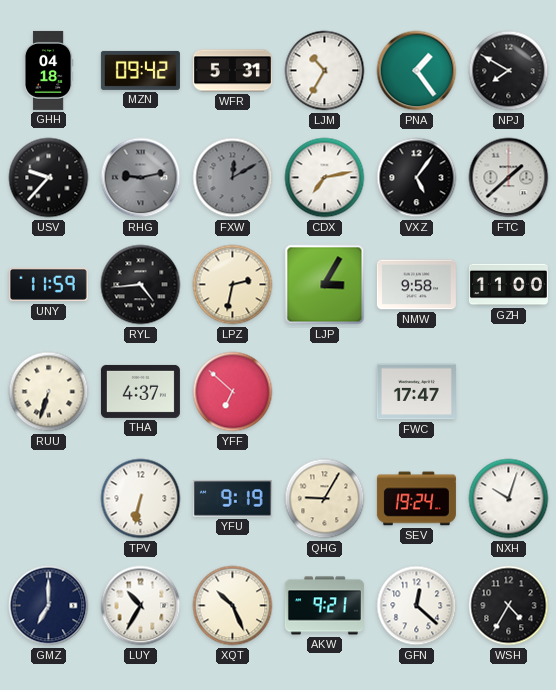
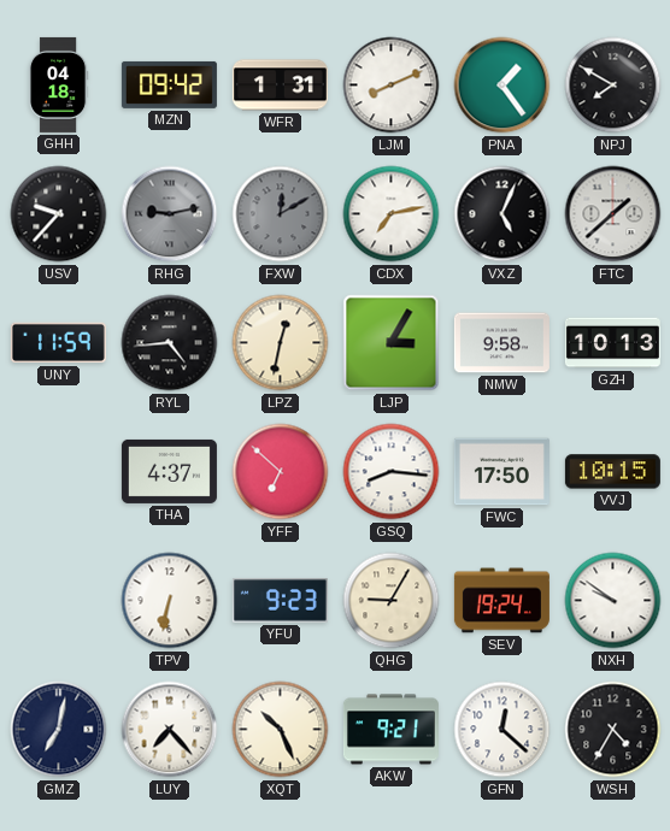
WFR: 5:31 -> 1:31 (280, 86)
LJM: 10:35 -> 8:11 (392, 86)
VXZ: 5:06 -> 5:04 (502, 214)
LPZ: 2:32 -> 12:32 (281, 343)
GZH: 11:00 -> 10:13 (612, 343)
RUU: 6:33 -> none (49, 392)
GSQ: none -> 8:16 (392, 472)
FWC: 17:47 -> 17:50 (501, 472)
VVJ: none -> 10:15 (612, 472)
YFU: 9:19 -> 9:23 (280, 601)
NXH: 10:03 -> 9:51 (613, 601)
GMZ: 7:00 -> 7:02 (59, 730)
LUY: 10:35 -> 7:23 (170, 730)
